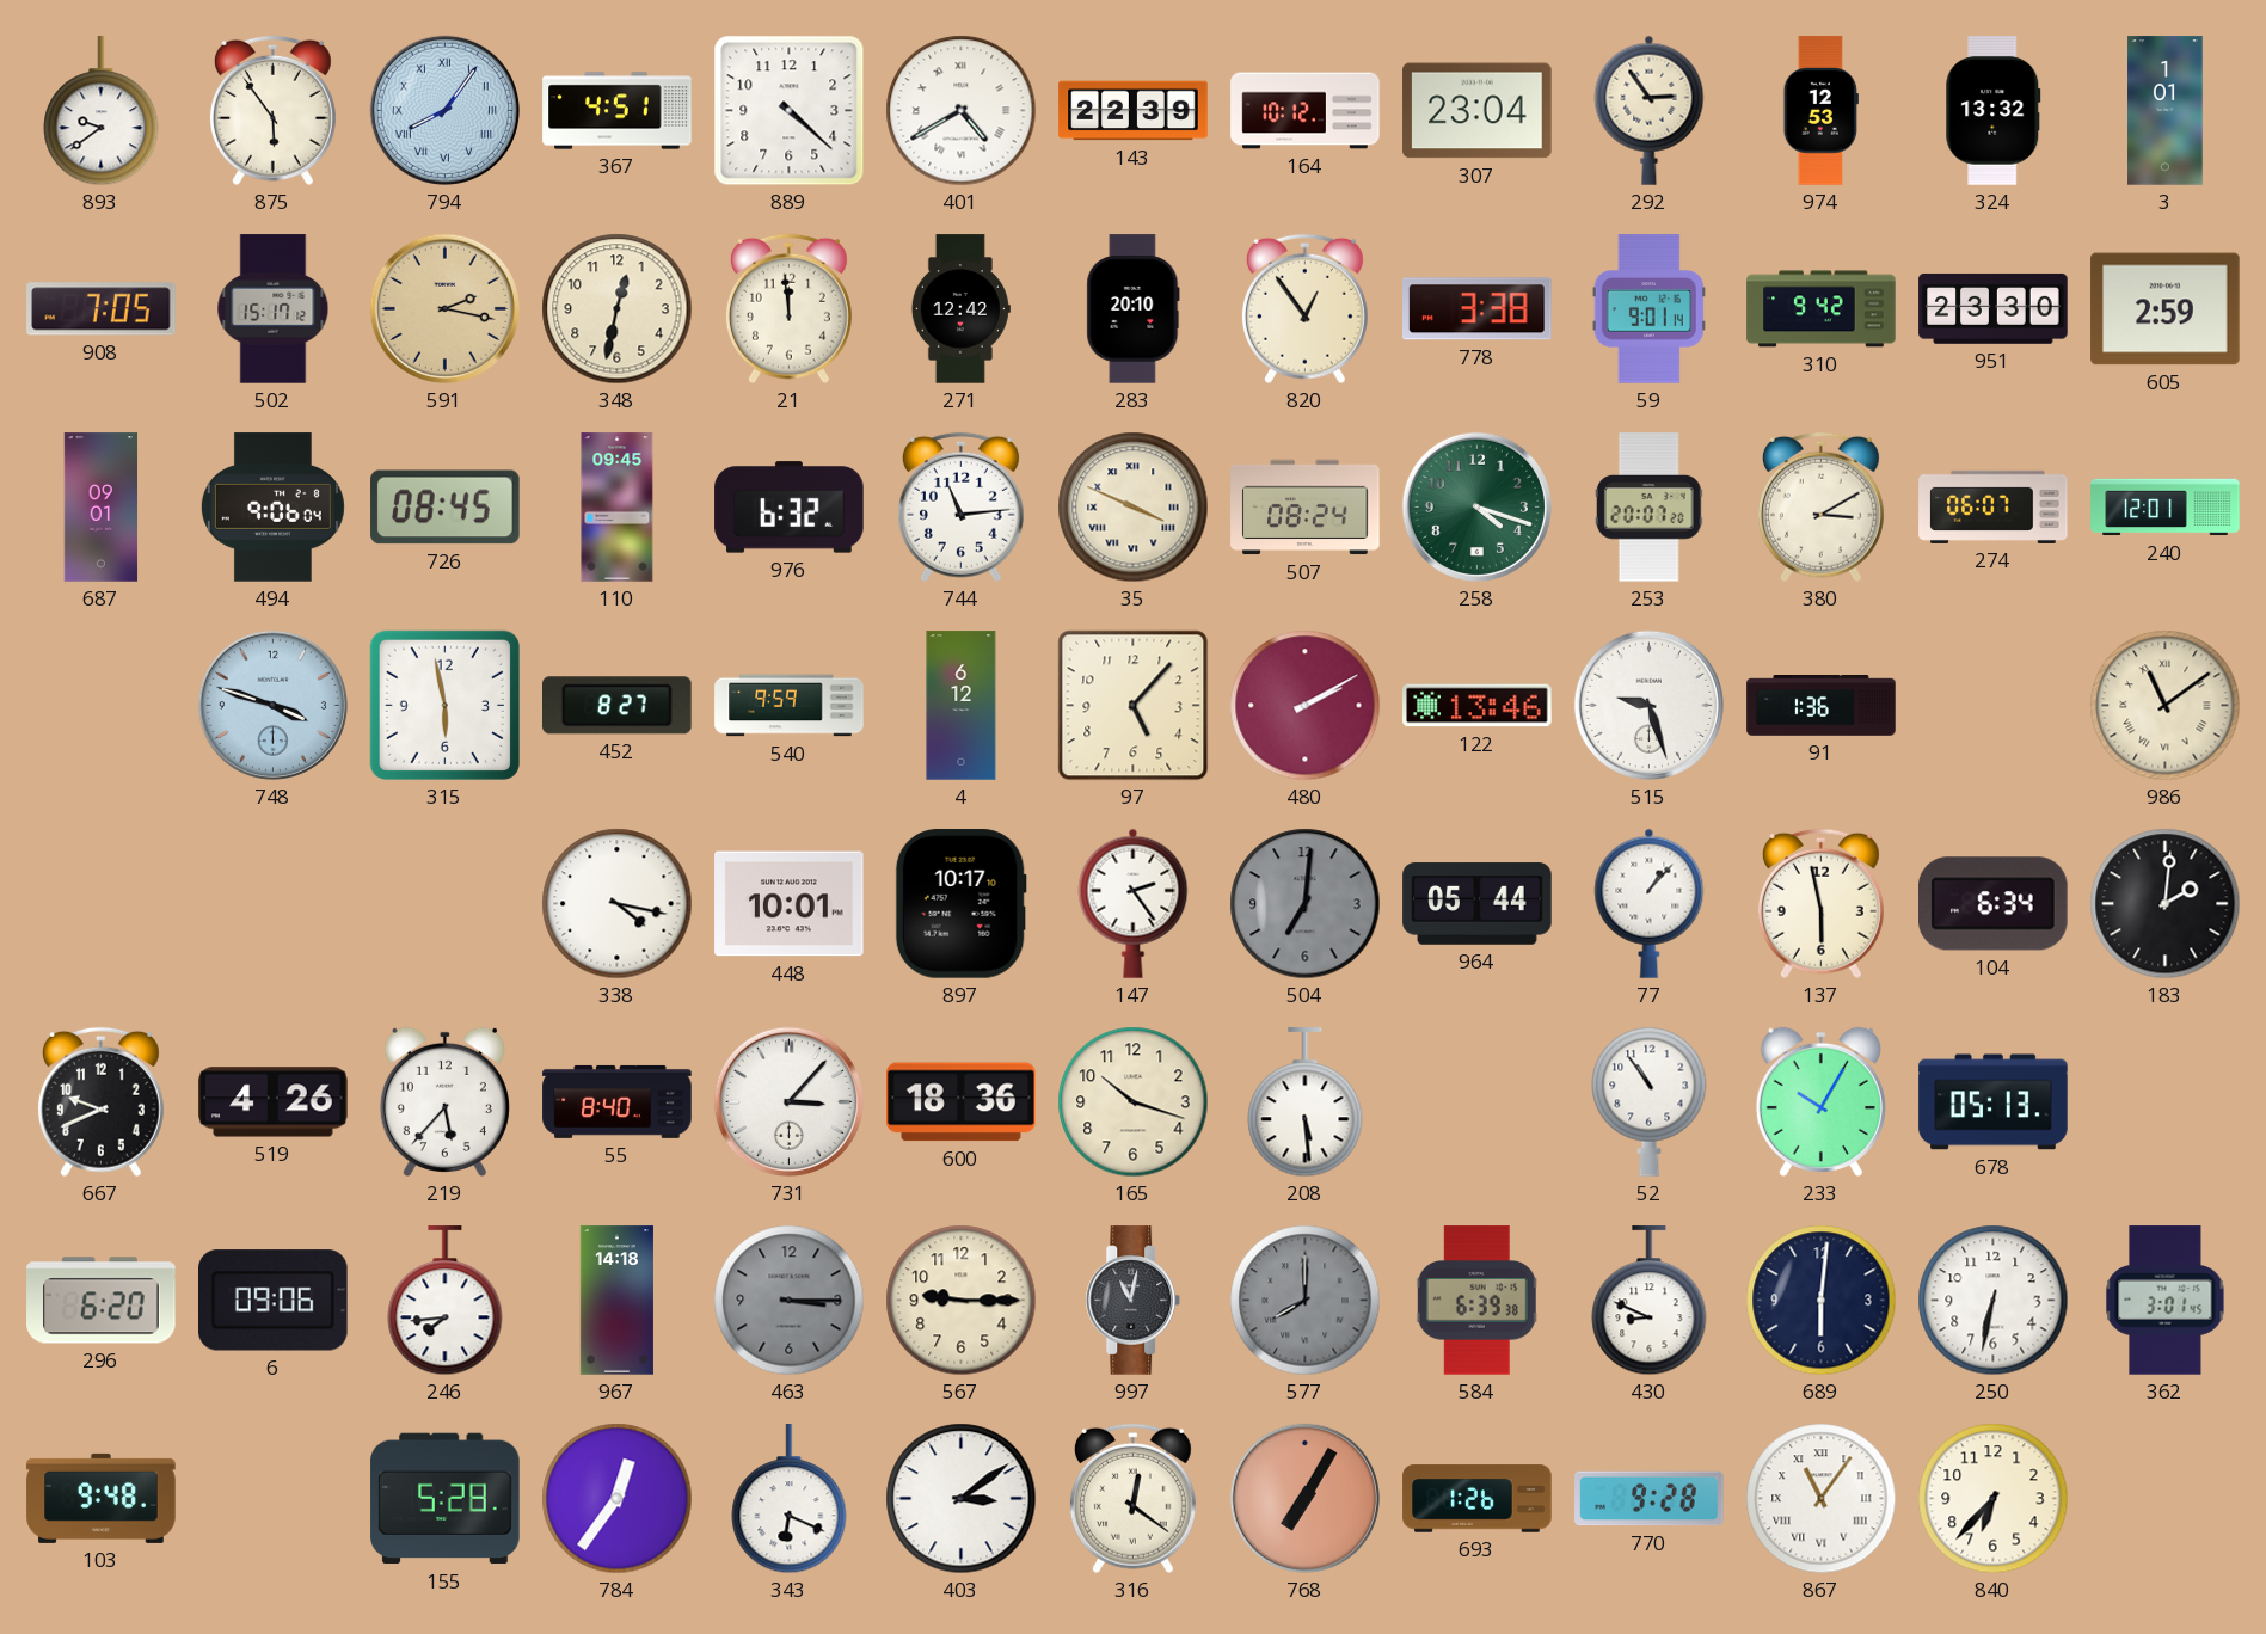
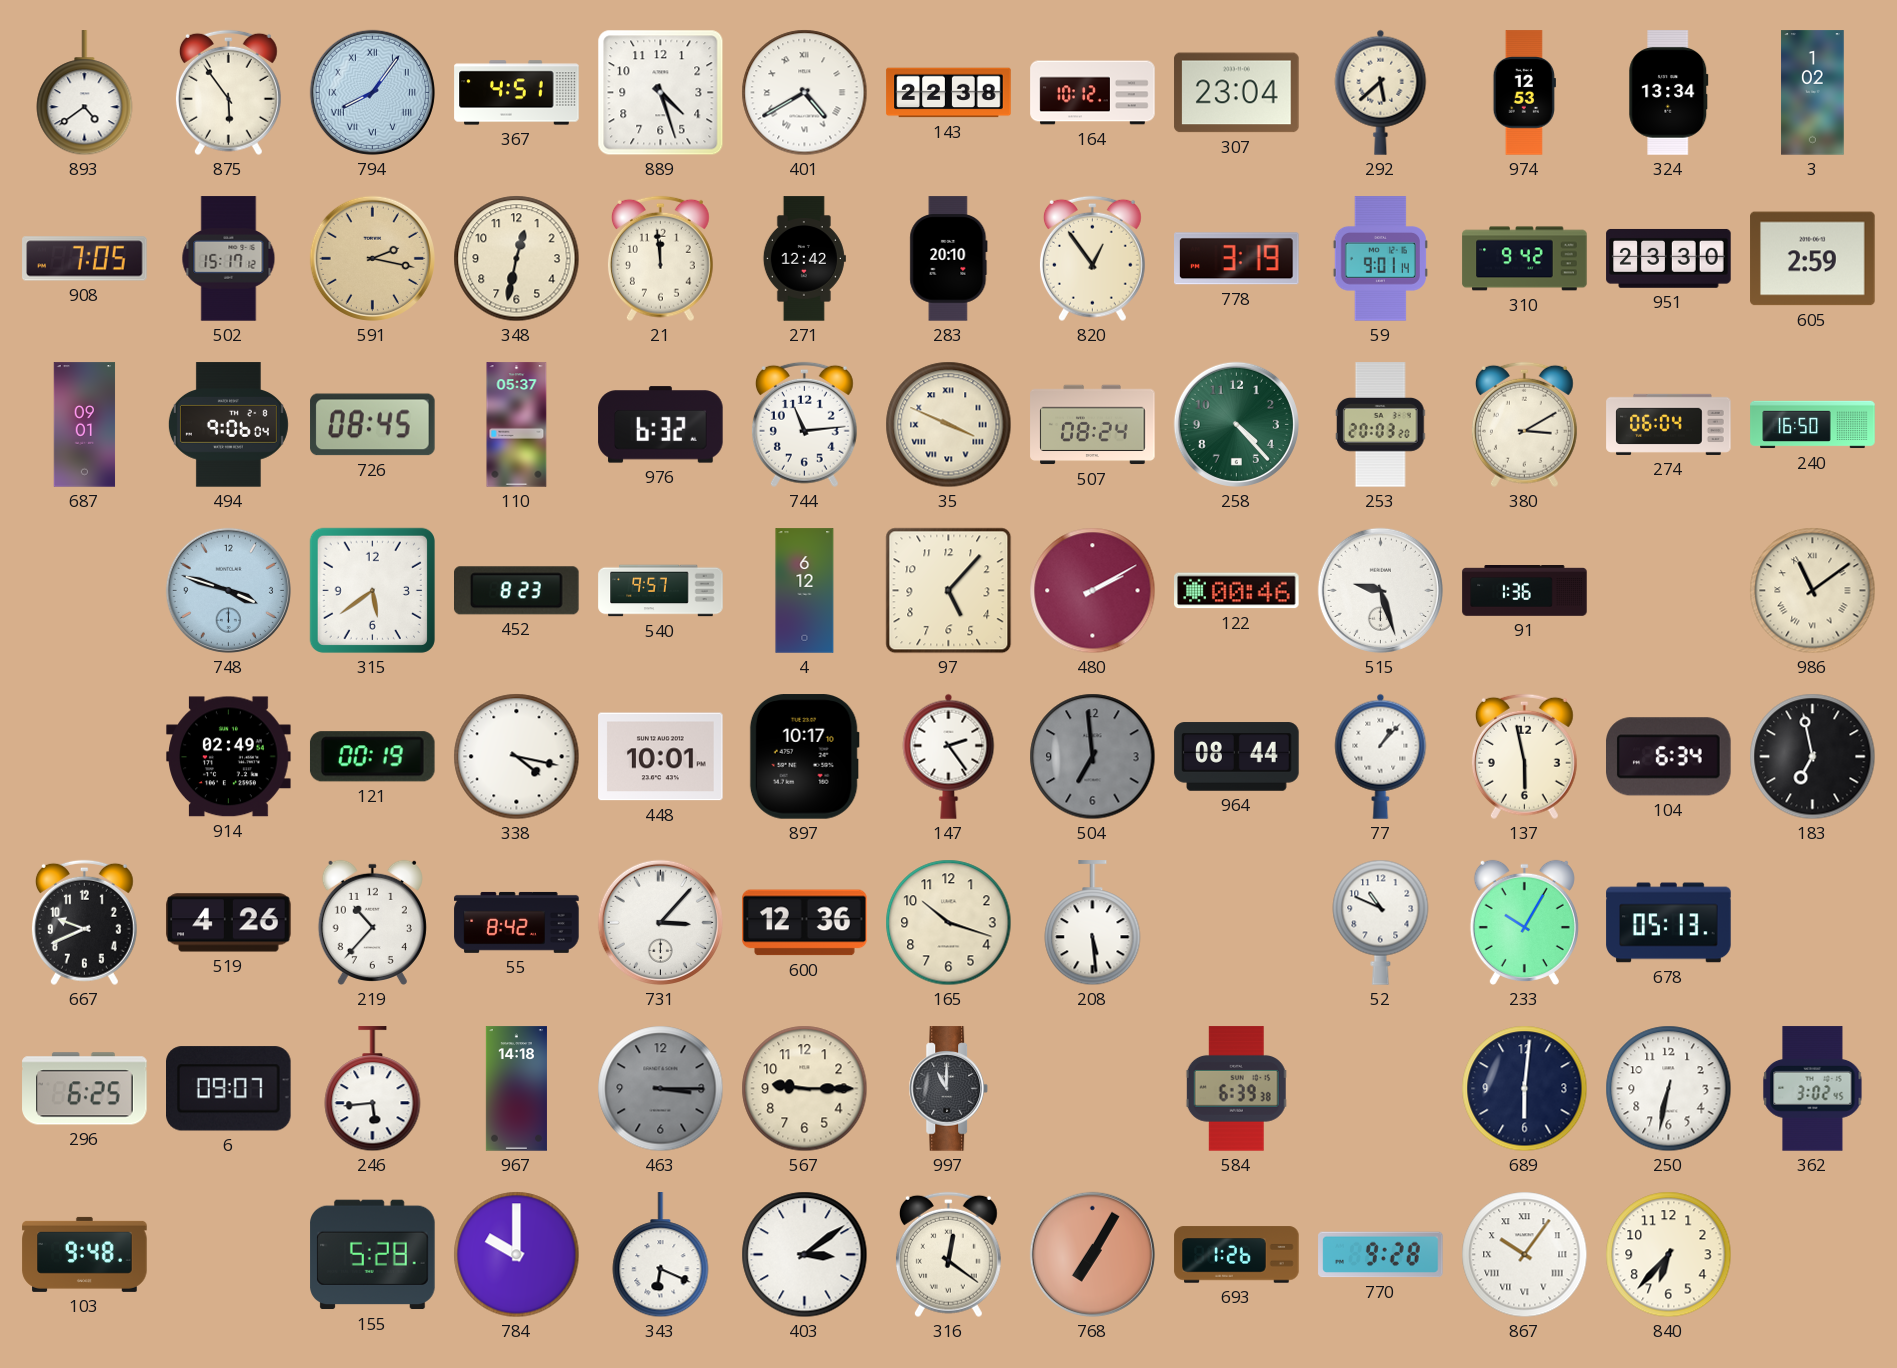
893: 9:39 -> 4:39 (85, 93)
889: 4:22 -> 4:27 (661, 93)
143: 22:39 -> 22:38 (949, 93)
292: 2:54 -> 5:38 (1381, 92)
324: 13:32 -> 13:34 (1669, 93)
3: 1:01 -> 1:02 (1813, 93)
778: 3:38 -> 3:19 (1237, 259)
110: 09:45 -> 05:37 (517, 425)
258: 4:18 -> 4:23 (1236, 424)
253: 20:07 -> 20:03 (1380, 425)
274: 06:07 -> 06:04 (1669, 424)
240: 12:01 -> 16:50 (1813, 425)
315: 5:58 -> 5:39 (372, 590)
452: 8:27 -> 8:23 (517, 591)
540: 9:59 -> 9:57 (661, 591)
122: 13:46 -> 00:46 (1237, 591)
914: none -> 02:49 (229, 757)
121: none -> 00:19 (372, 757)
504: 7:01 -> 6:59 (1093, 757)
964: 05:44 -> 08:44 (1237, 757)
183: 2:01 -> 6:58 (1813, 757)
219: 5:37 -> 10:37 (372, 922)
55: 8:40 -> 8:42 (517, 922)
600: 18:36 -> 12:36 (805, 923)
52: 10:54 -> 10:49 (1381, 922)
296: 6:20 -> 6:25 (85, 1089)
6: 09:06 -> 09:07 (229, 1089)
246: 7:44 -> 5:44 (373, 1089)
997: 11:02 -> 11:00 (949, 1089)
577: 8:00 -> none (1306, 1301)
430: 8:49 -> none (1650, 1301)
362: 3:01 -> 3:02 (1813, 1089)
784: 12:36 -> 10:00 (517, 1255)
867: 11:06 -> 10:06 (1525, 1255)
